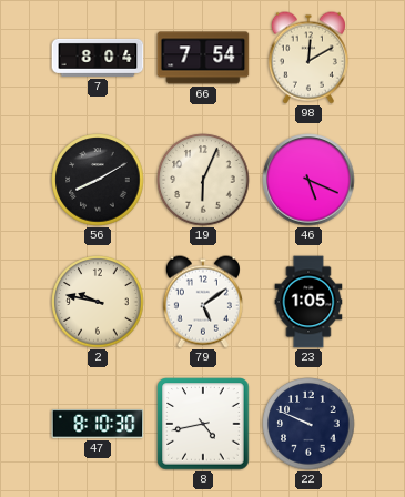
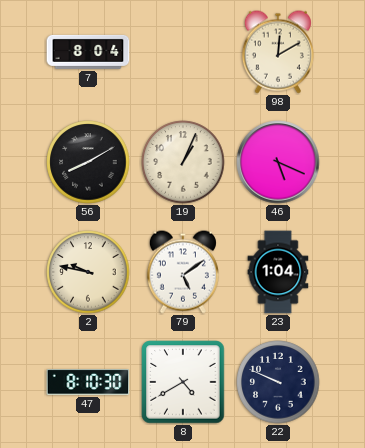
66: 7:54 -> none (203, 58)
19: 6:04 -> 1:04 (183, 162)
23: 1:05 -> 1:04 (278, 272)
8: 4:43 -> 4:40 (183, 382)
